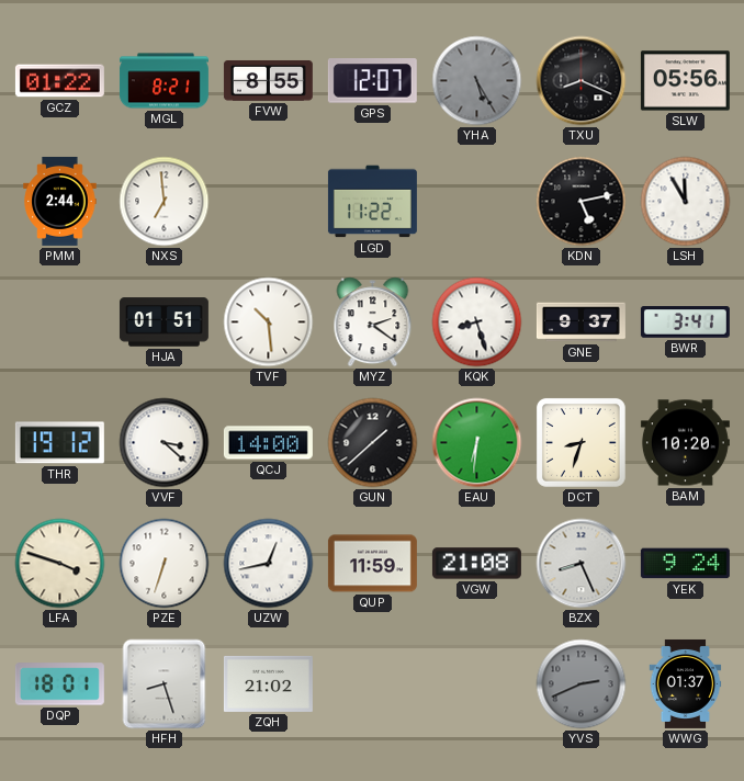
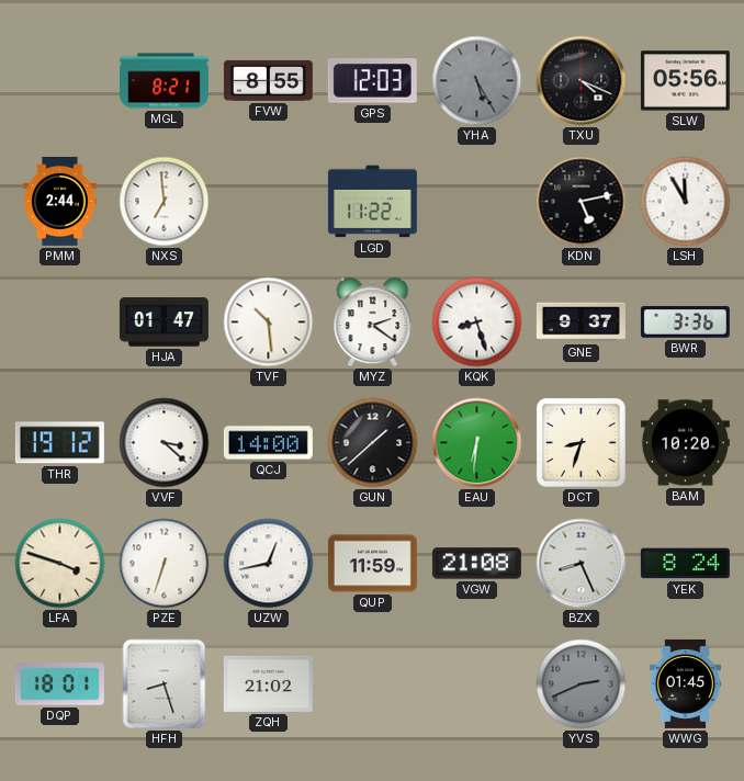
GCZ: 01:22 -> none (59, 81)
GPS: 12:07 -> 12:03 (372, 81)
TXU: 8:19 -> 4:19 (582, 81)
HJA: 01:51 -> 01:47 (164, 322)
BWR: 3:41 -> 3:36 (685, 322)
YEK: 9:24 -> 8:24 (685, 564)
WWG: 01:37 -> 01:45 (686, 683)
